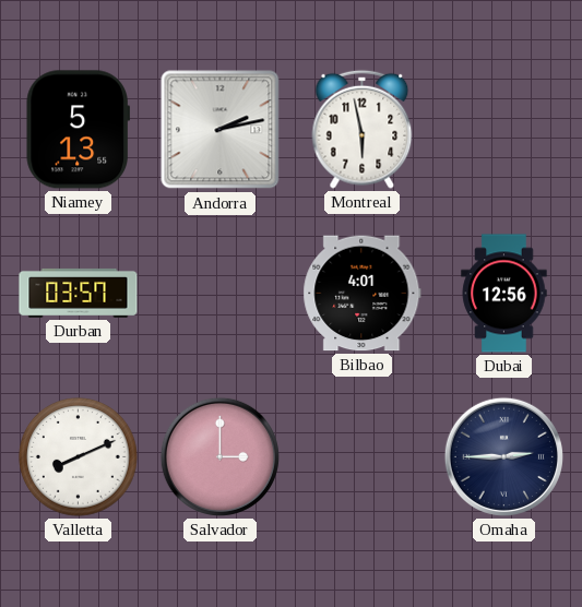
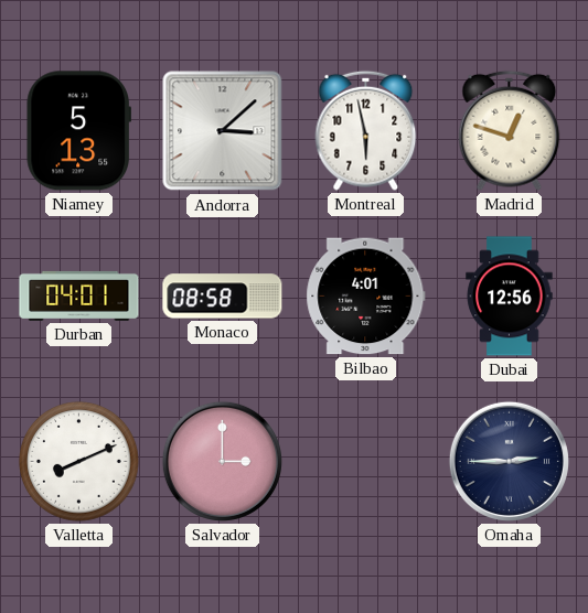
Andorra: 2:13 -> 3:08 (223, 131)
Madrid: none -> 12:48 (510, 130)
Durban: 03:57 -> 04:01 (79, 295)
Monaco: none -> 08:58 (223, 297)
